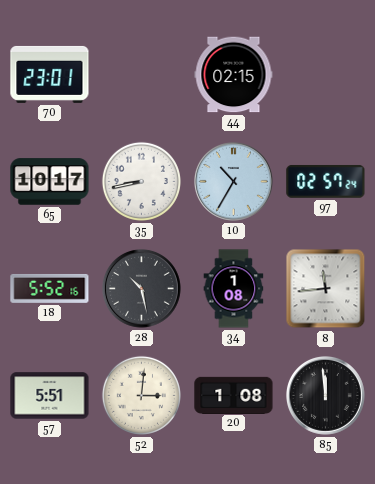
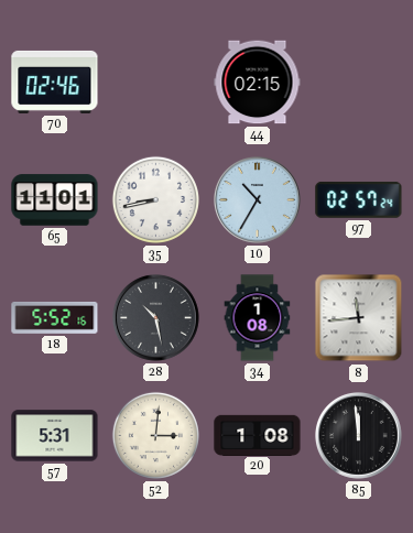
70: 23:01 -> 02:46 (55, 81)
65: 10:17 -> 11:01 (55, 200)
57: 5:51 -> 5:31 (55, 436)
